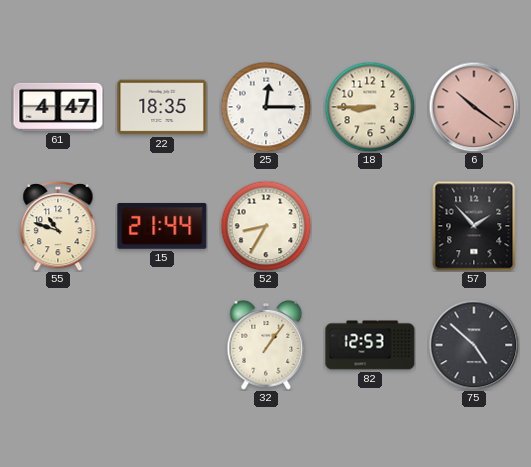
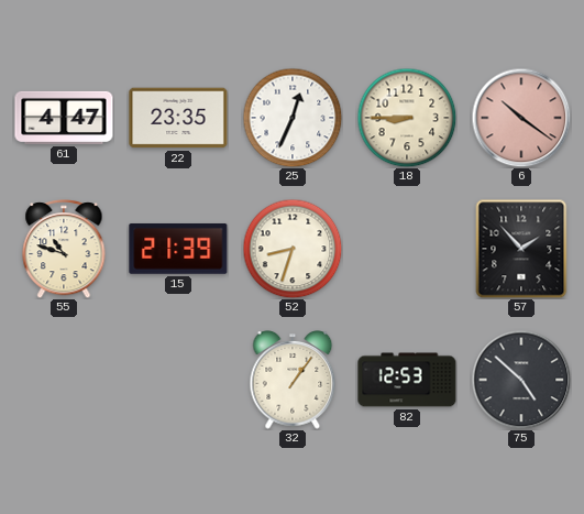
22: 18:35 -> 23:35 (178, 118)
25: 12:15 -> 12:34 (293, 118)
15: 21:44 -> 21:39 (178, 249)
52: 8:35 -> 8:33 (293, 249)
